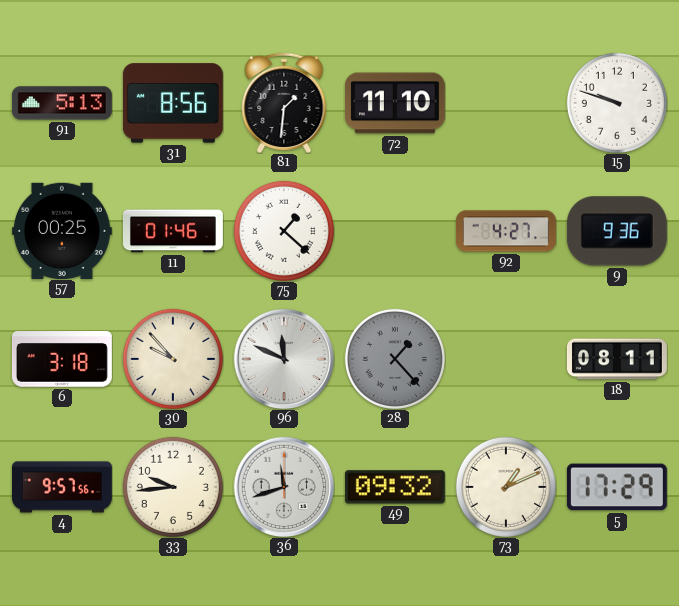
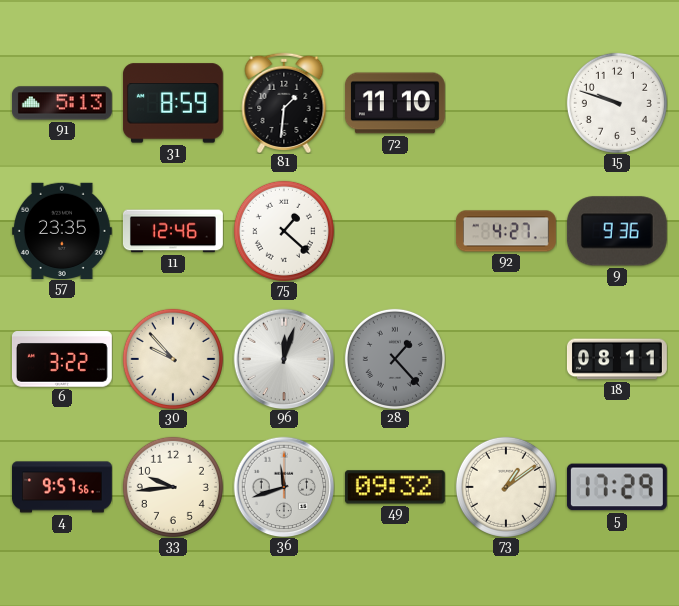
31: 8:56 -> 8:59 (173, 103)
57: 00:25 -> 23:35 (62, 230)
11: 01:46 -> 12:46 (173, 231)
6: 3:18 -> 3:22 (62, 359)
96: 11:49 -> 12:03 (284, 359)
73: 1:11 -> 1:09 (506, 487)
